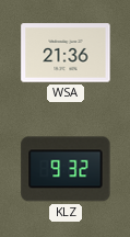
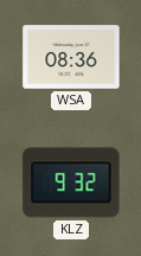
WSA: 21:36 -> 08:36 (71, 57)
